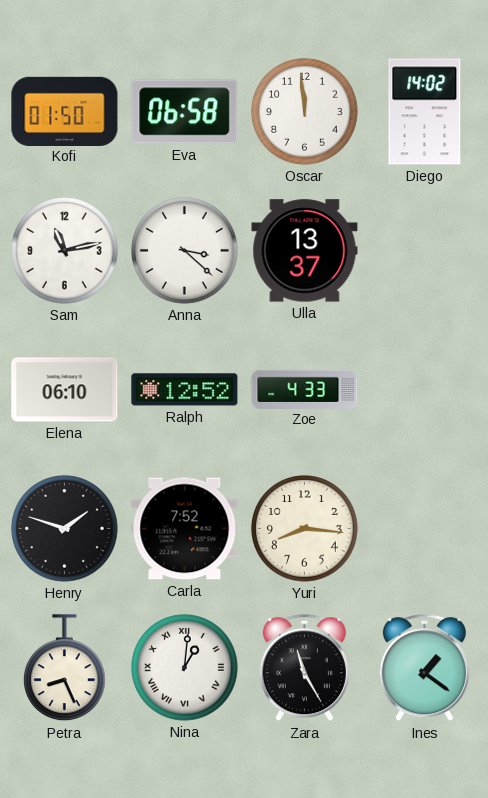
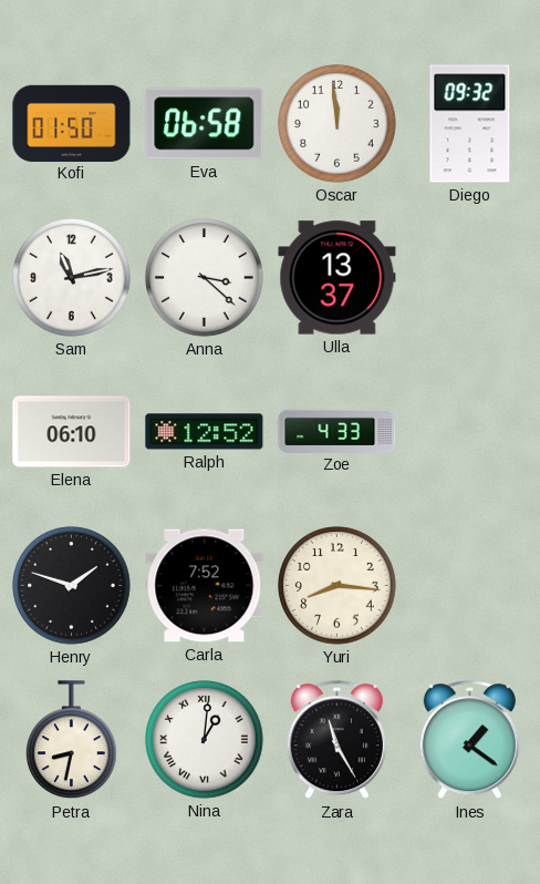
Diego: 14:02 -> 09:32 (470, 124)
Petra: 8:26 -> 8:32 (72, 740)
